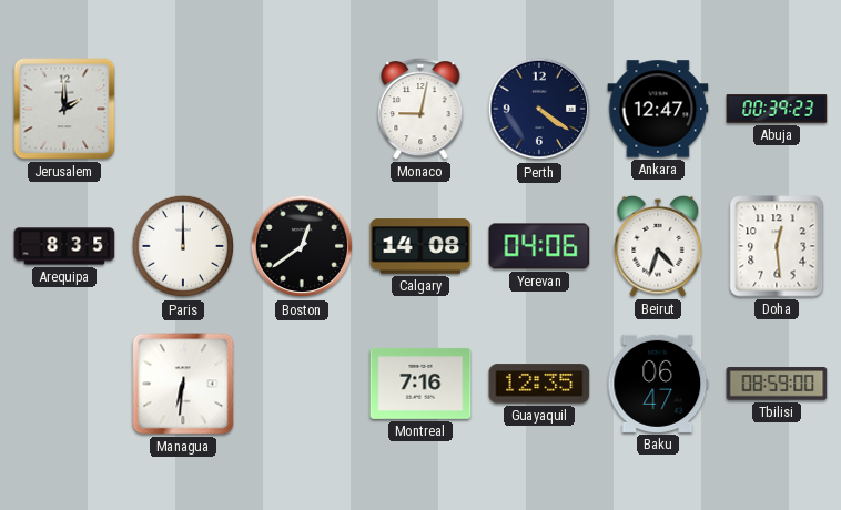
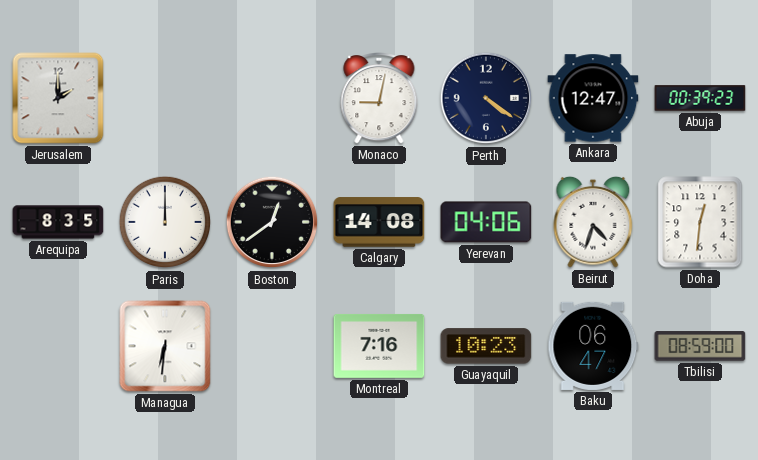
Doha: 12:29 -> 12:31 (700, 222)
Guayaquil: 12:35 -> 10:23 (486, 346)
